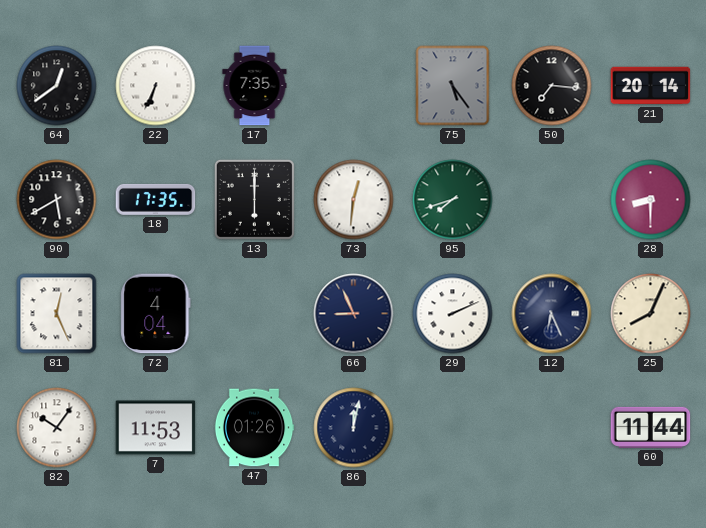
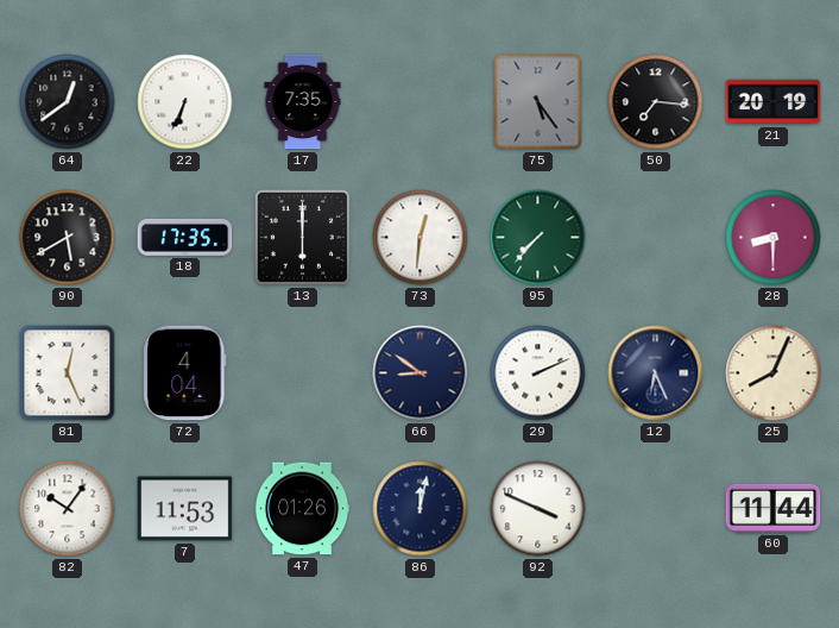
21: 20:14 -> 20:19 (774, 102)
95: 7:42 -> 7:37 (538, 238)
66: 8:56 -> 8:51 (421, 373)
92: none -> 3:49 (538, 509)
